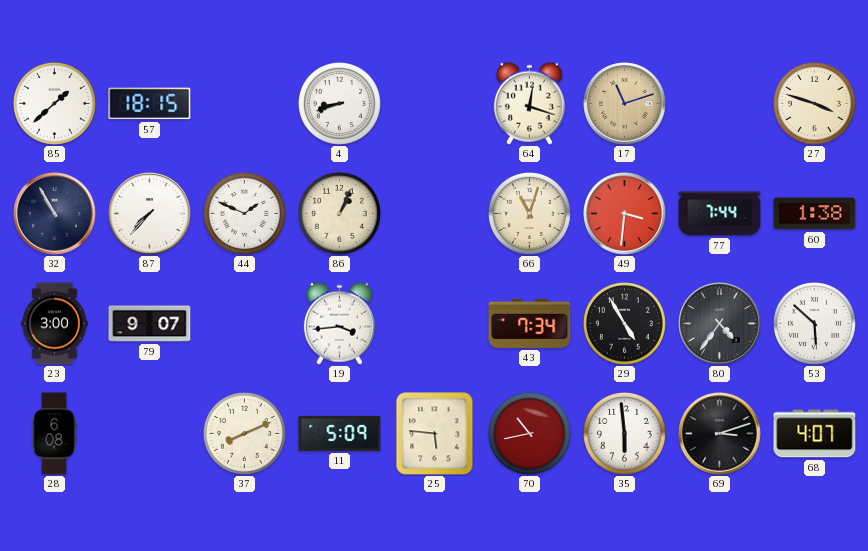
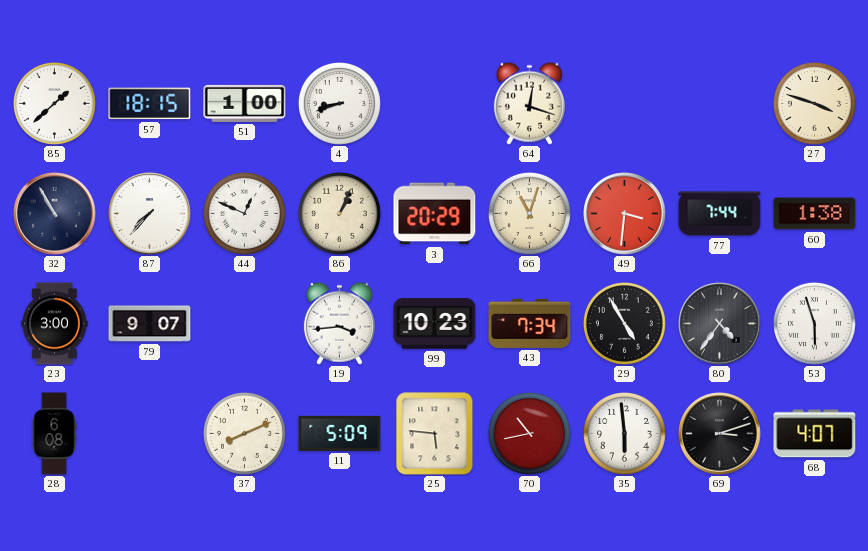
51: none -> 1:00 (245, 103)
17: 11:12 -> none (625, 104)
44: 1:49 -> 12:49 (244, 213)
3: none -> 20:29 (435, 214)
99: none -> 10:23 (435, 324)
53: 5:52 -> 5:57 (814, 323)
